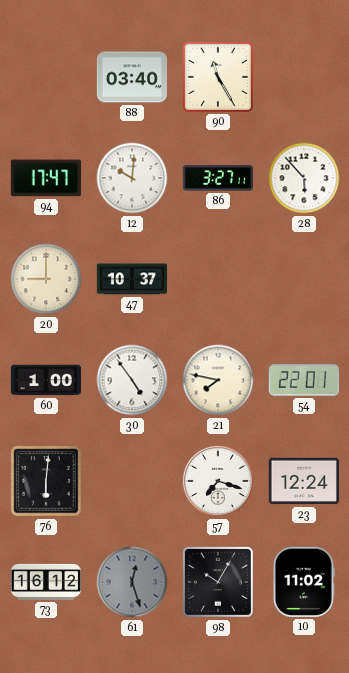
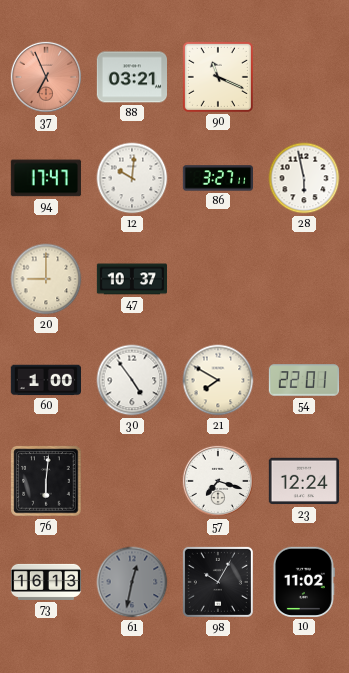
37: none -> 6:56 (46, 77)
88: 03:40 -> 03:21 (131, 77)
90: 11:25 -> 11:19 (218, 77)
28: 5:53 -> 5:58 (304, 178)
21: 7:47 -> 7:50 (218, 380)
73: 16:12 -> 16:13 (46, 582)
61: 12:27 -> 12:32 (132, 582)
